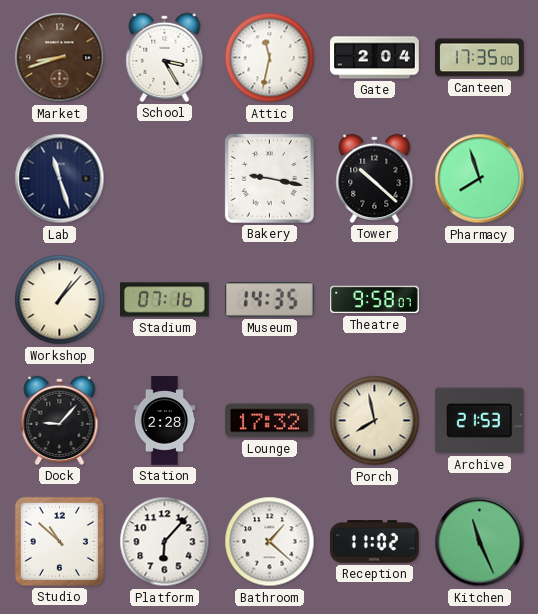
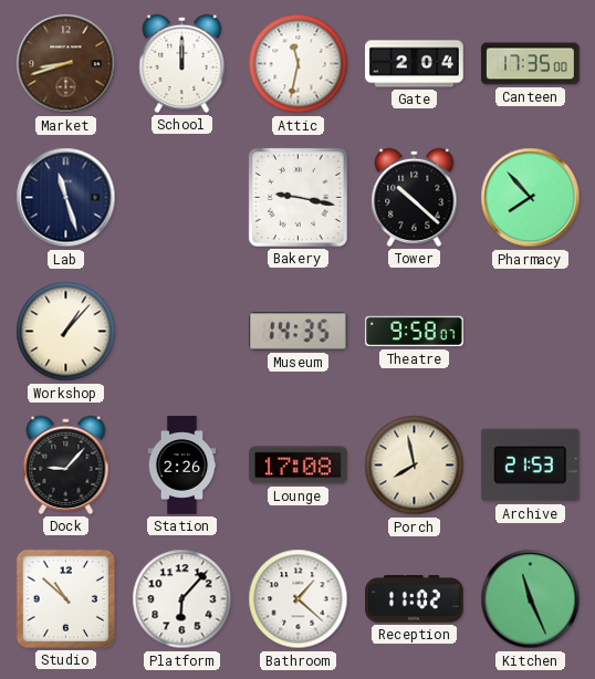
School: 3:25 -> 12:00 (182, 63)
Pharmacy: 7:57 -> 7:53 (531, 198)
Stadium: 07:16 -> none (165, 300)
Station: 2:28 -> 2:26 (182, 466)
Lounge: 17:32 -> 17:08 (299, 466)
